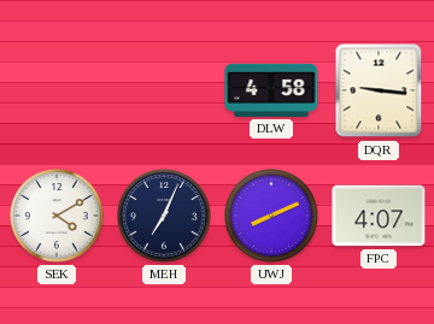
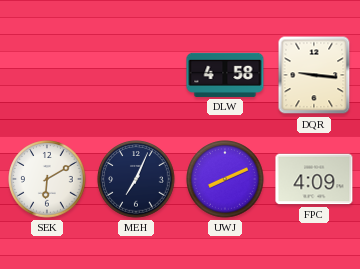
SEK: 4:10 -> 6:10 (47, 179)
FPC: 4:07 -> 4:09 (314, 179)
